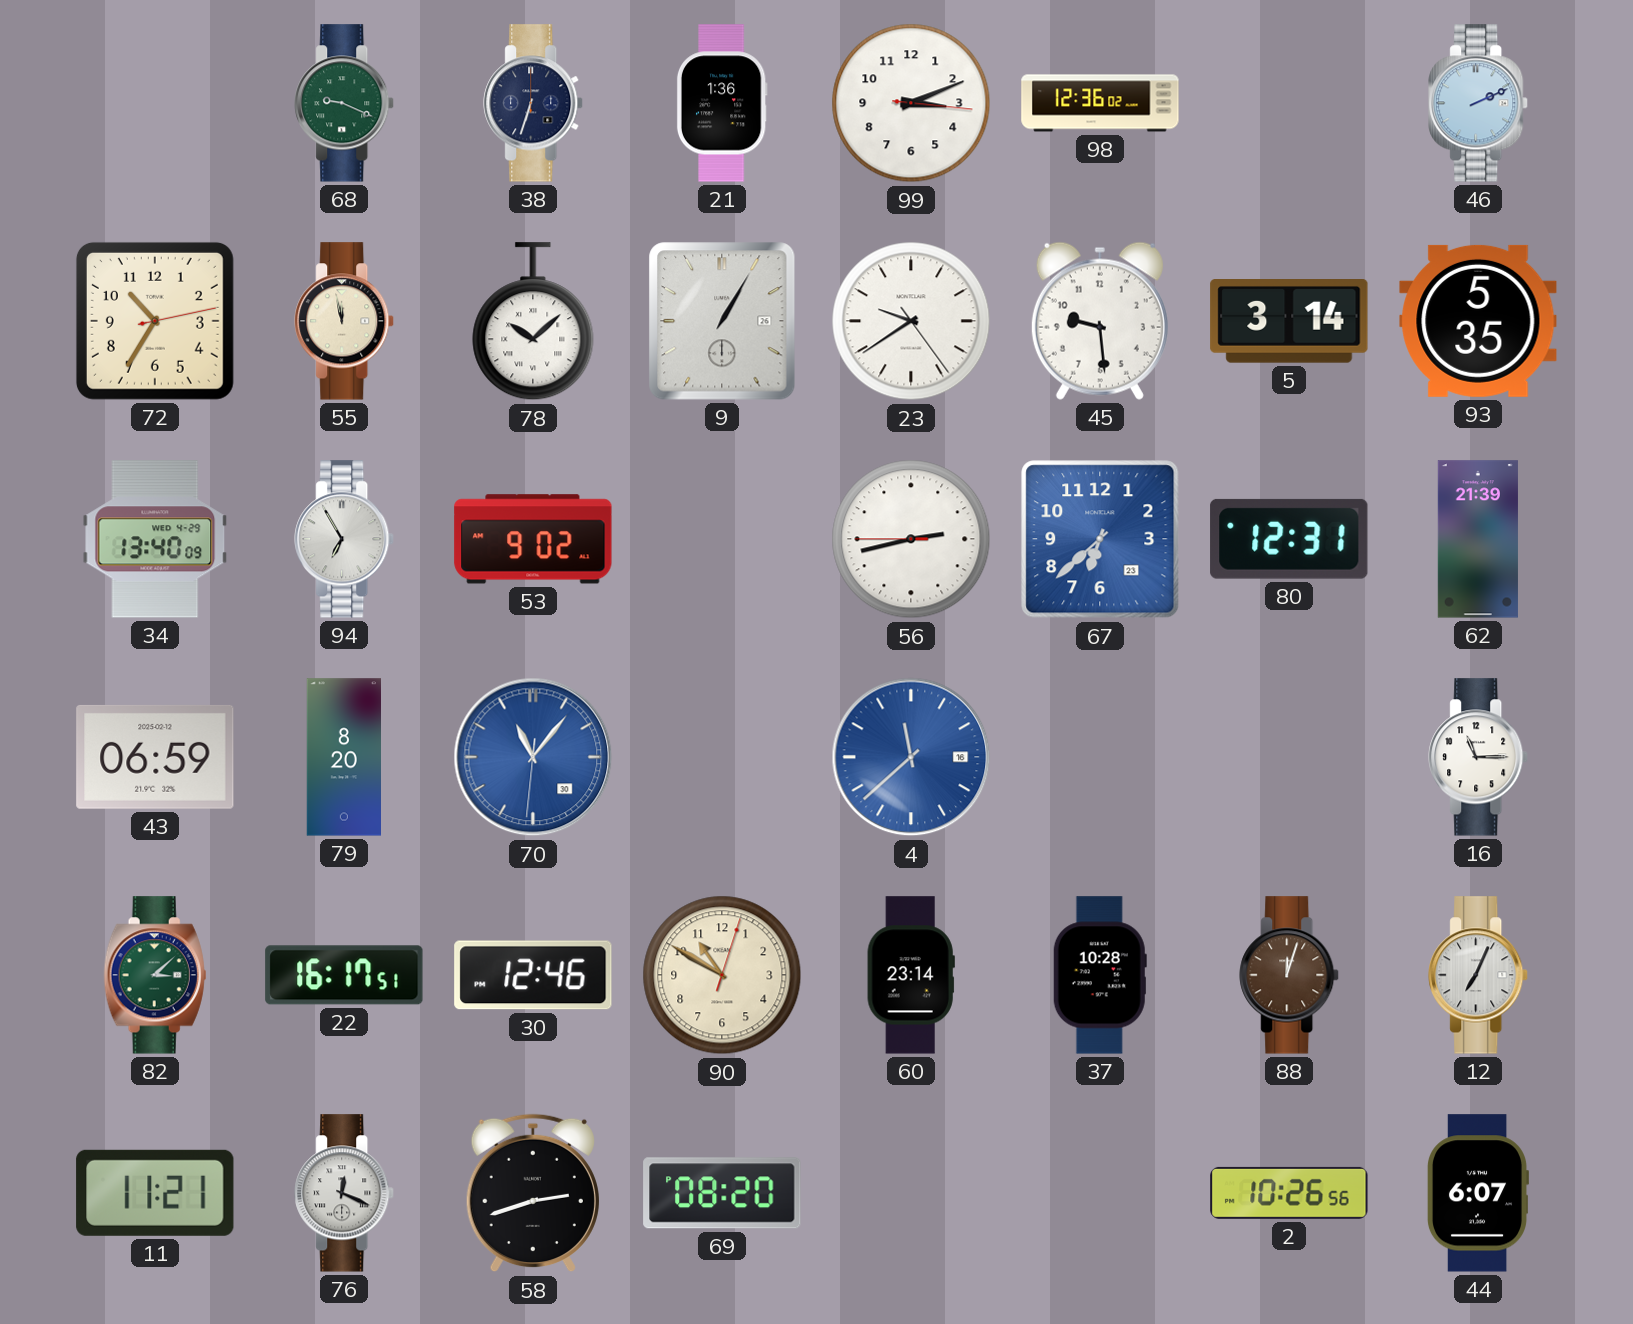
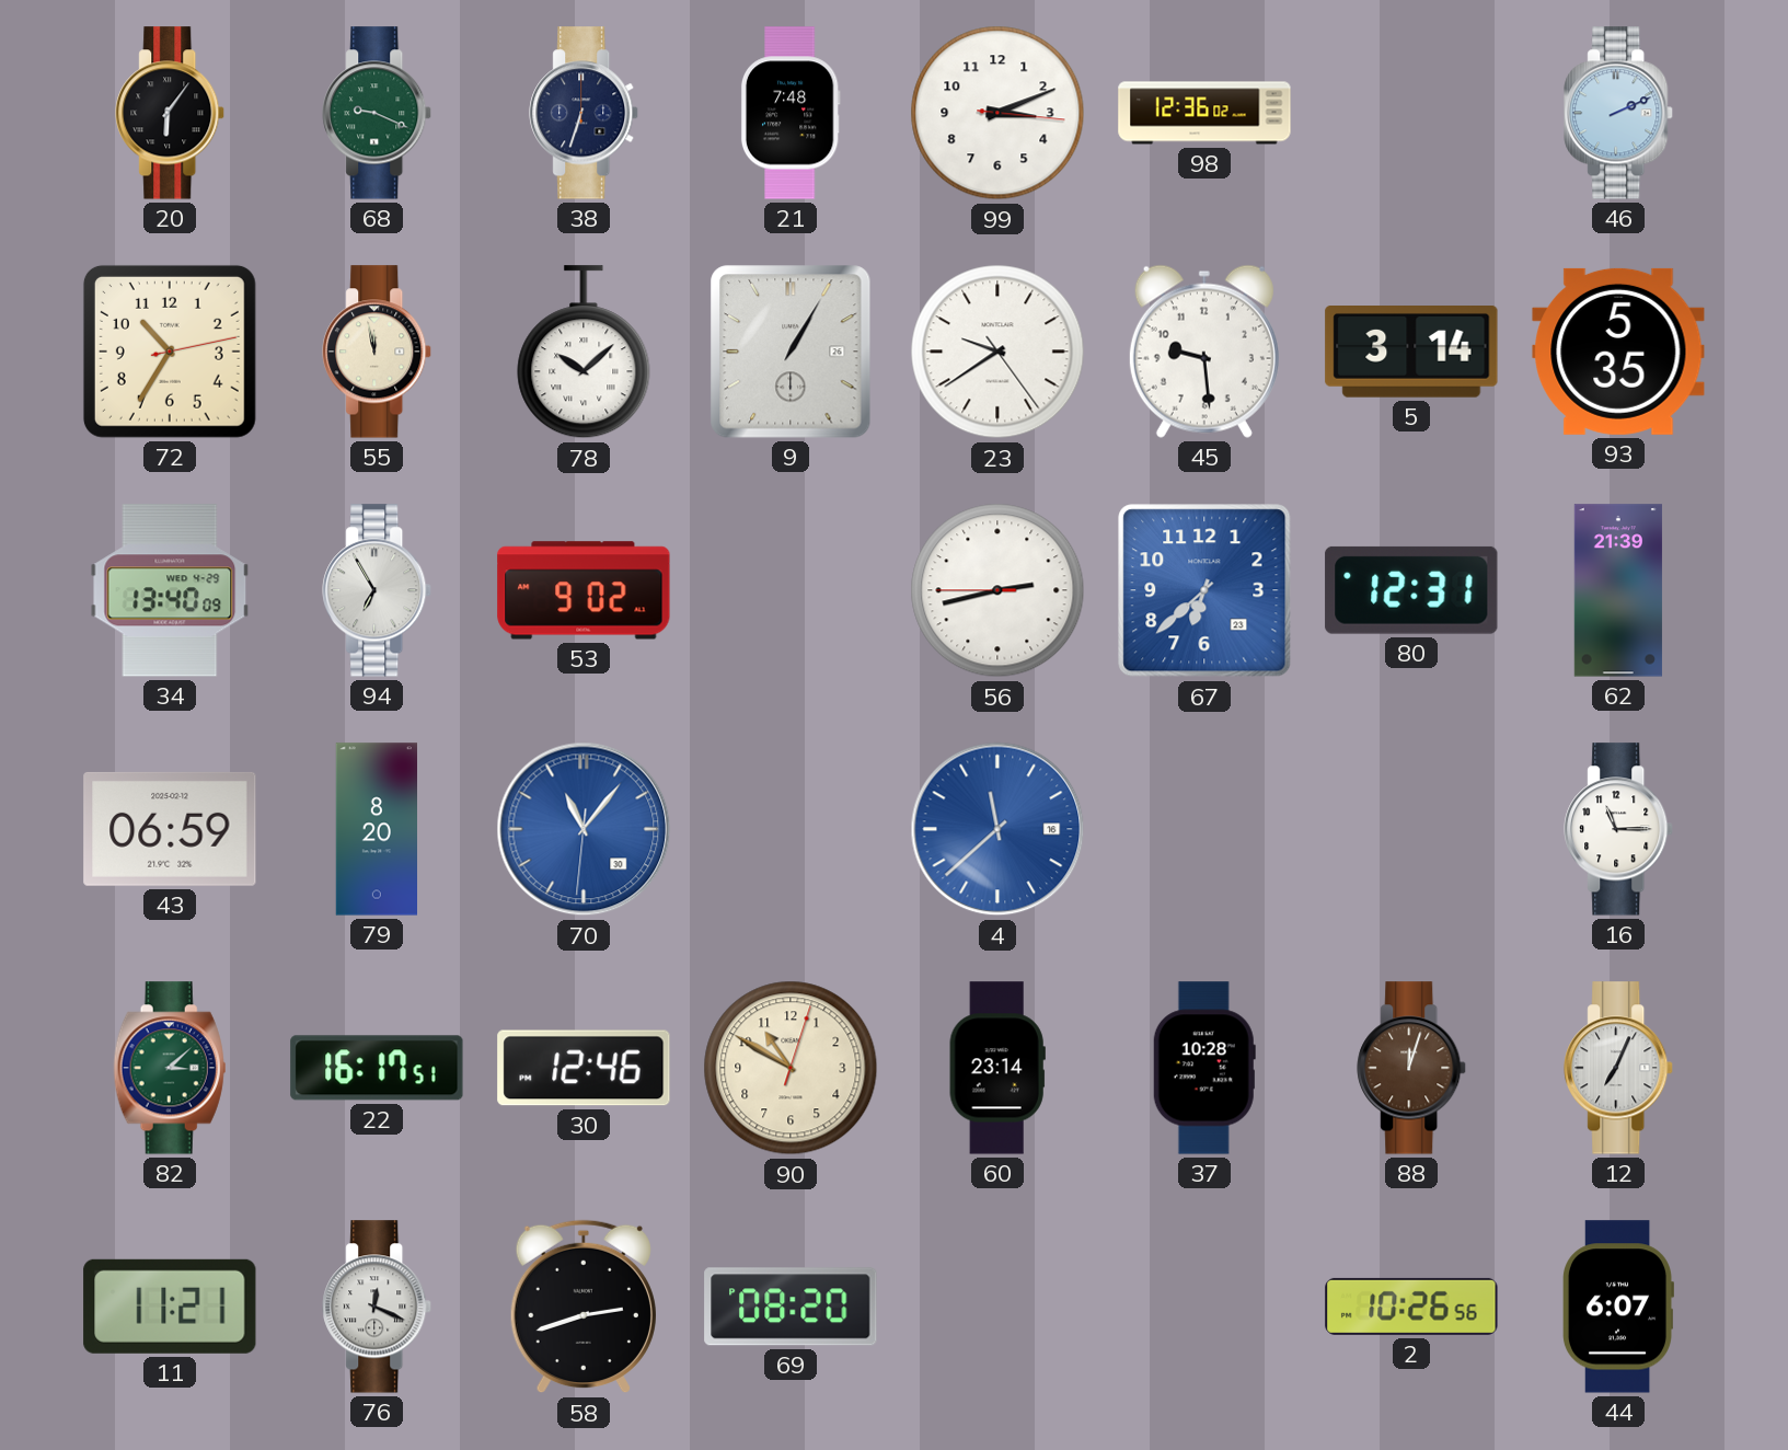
20: none -> 6:06 (171, 113)
21: 1:36 -> 7:48 (791, 113)
